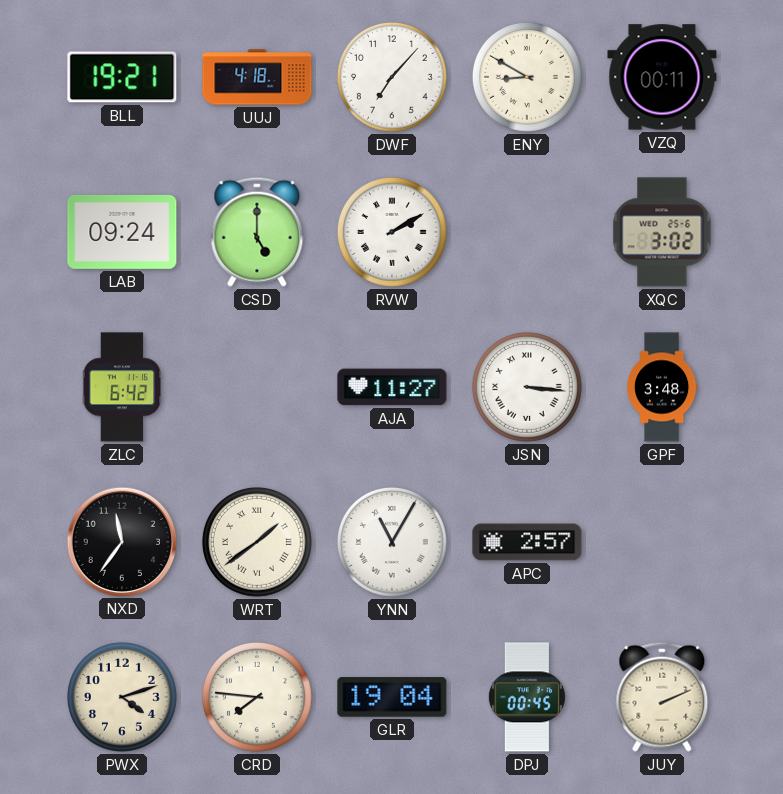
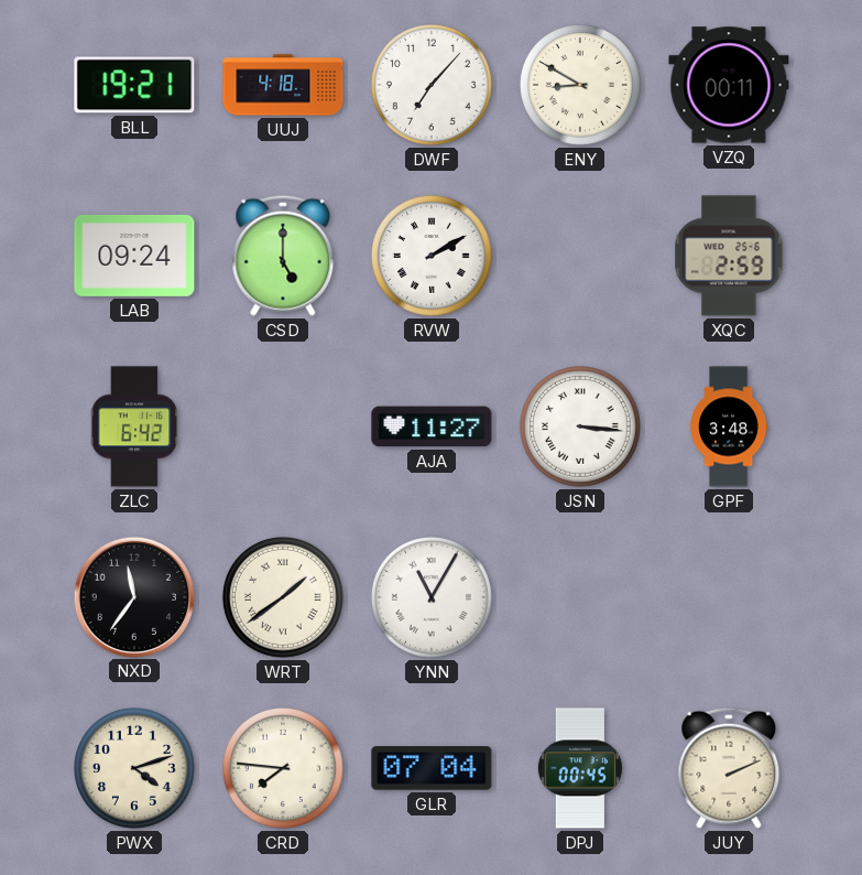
XQC: 3:02 -> 2:59 (729, 256)
APC: 2:57 -> none (527, 542)
GLR: 19:04 -> 07:04 (432, 768)
